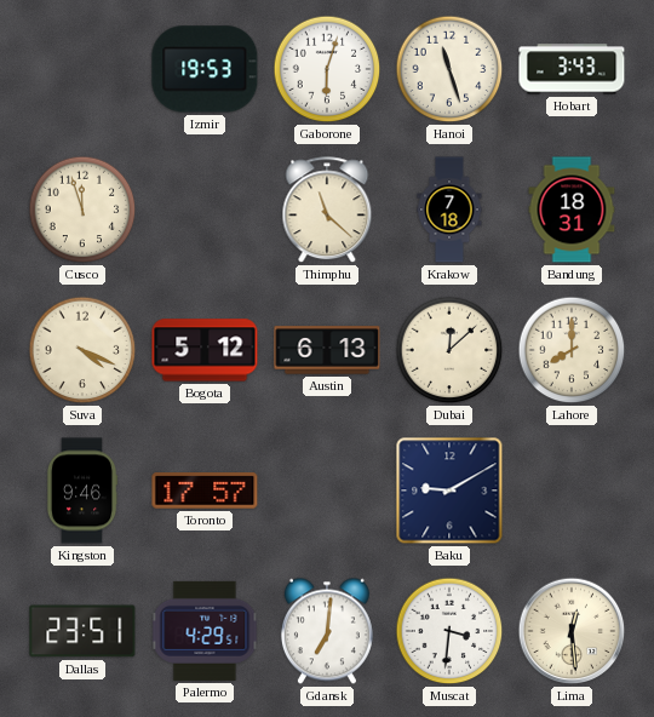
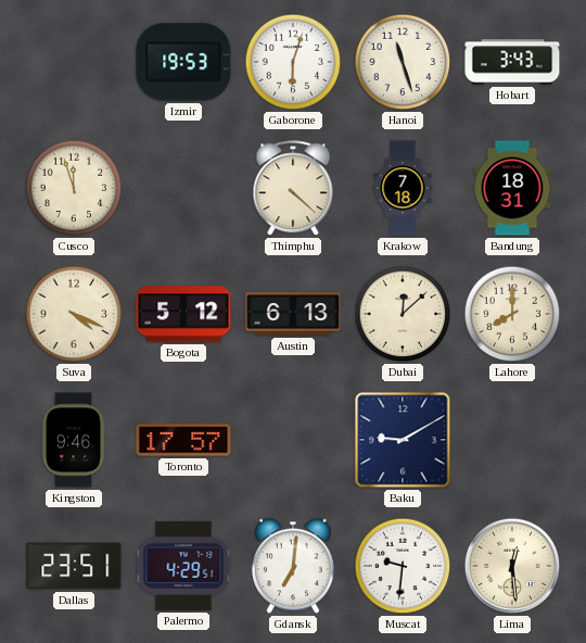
Thimphu: 11:22 -> 4:22 (293, 189)
Muscat: 3:31 -> 9:31 (403, 566)
